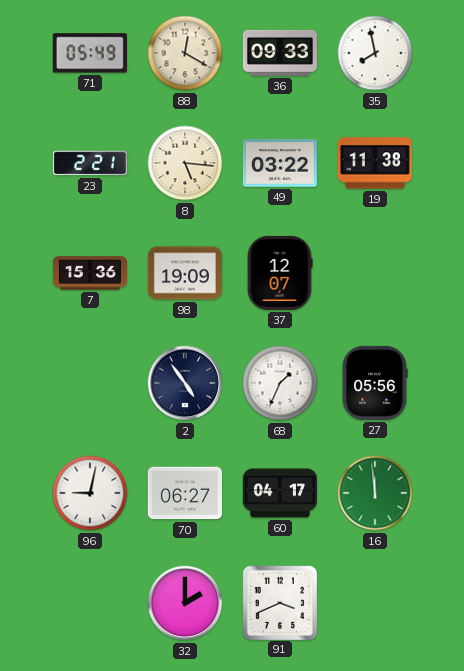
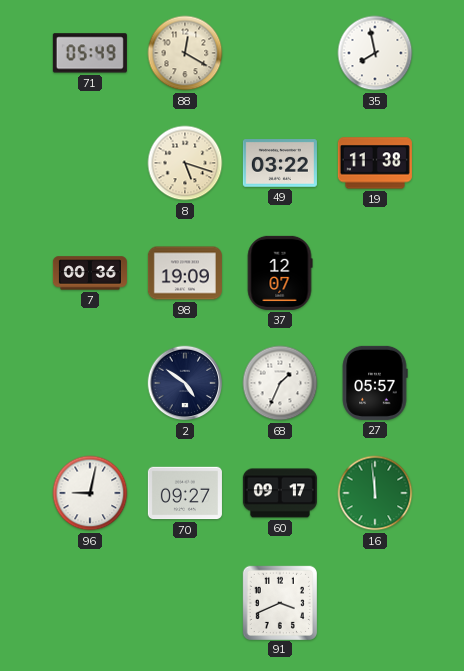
36: 09:33 -> none (280, 53)
23: 2:21 -> none (90, 163)
8: 5:16 -> 5:18 (185, 163)
7: 15:36 -> 00:36 (90, 273)
2: 4:54 -> 4:51 (185, 383)
27: 05:56 -> 05:57 (375, 383)
70: 06:27 -> 09:27 (185, 493)
60: 04:17 -> 09:17 (280, 493)
32: 2:00 -> none (185, 603)
